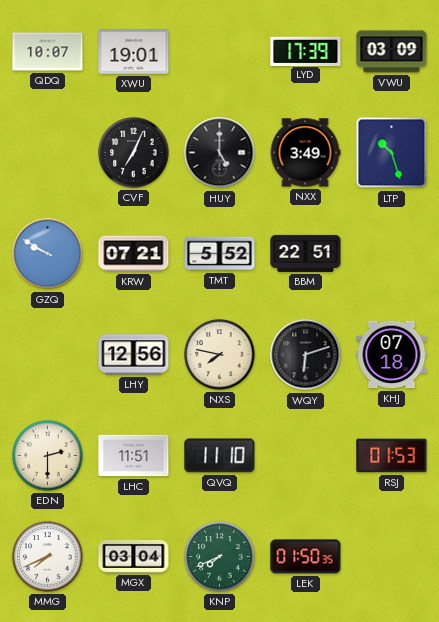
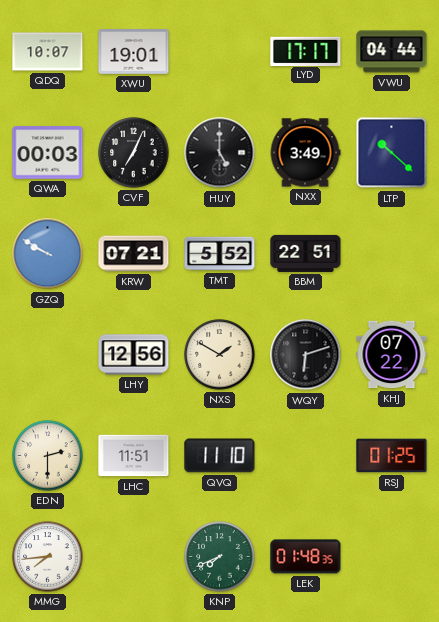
LYD: 17:39 -> 17:17 (306, 51)
VWU: 03:09 -> 04:44 (392, 52)
QWA: none -> 00:03 (48, 153)
LTP: 10:27 -> 10:22 (392, 153)
NXS: 7:47 -> 1:50 (220, 355)
KHJ: 07:18 -> 07:22 (392, 355)
RSJ: 01:53 -> 01:25 (392, 456)
MMG: 7:41 -> 7:44 (48, 557)
MGX: 03:04 -> none (134, 556)
LEK: 01:50 -> 01:48 (306, 557)
